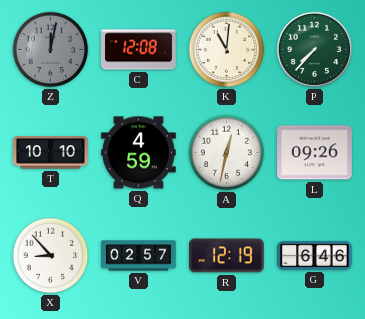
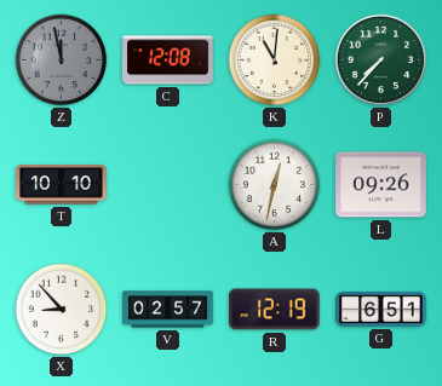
Z: 12:02 -> 11:58 (62, 61)
Q: 4:59 -> none (139, 153)
G: 6:46 -> 6:51 (381, 309)
